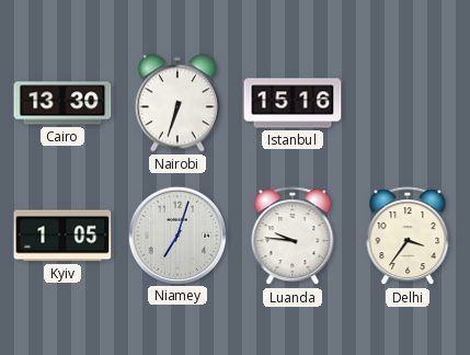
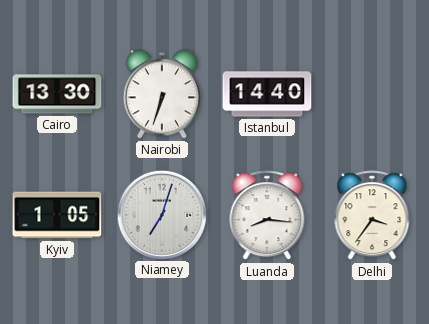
Istanbul: 15:16 -> 14:40 (267, 94)
Luanda: 9:46 -> 8:16 (267, 216)
